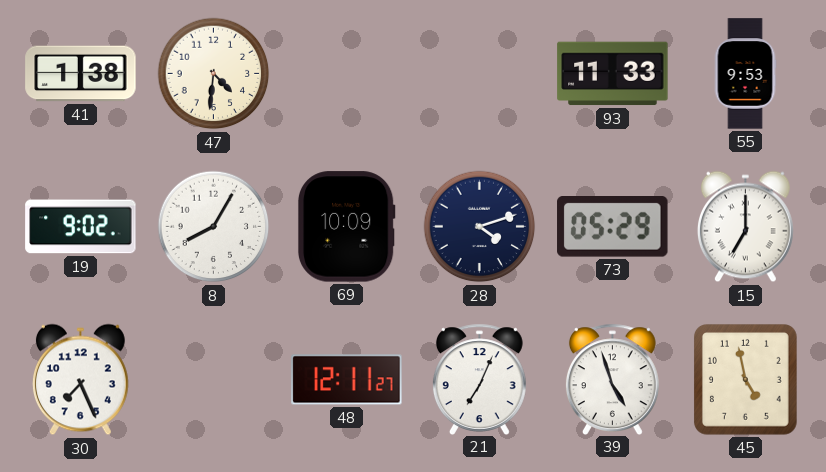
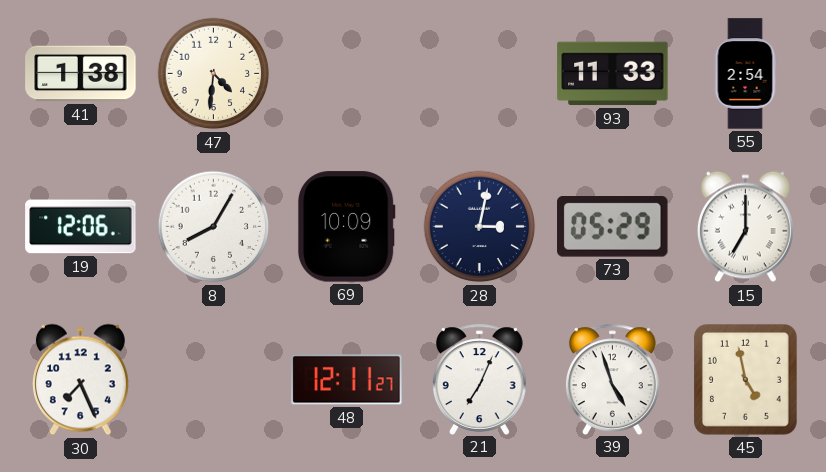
55: 9:53 -> 2:54 (745, 74)
19: 9:02 -> 12:06 (81, 227)
28: 4:12 -> 3:02 (480, 227)
